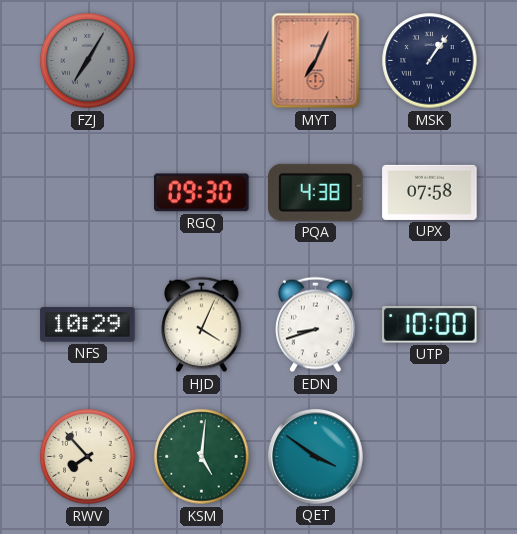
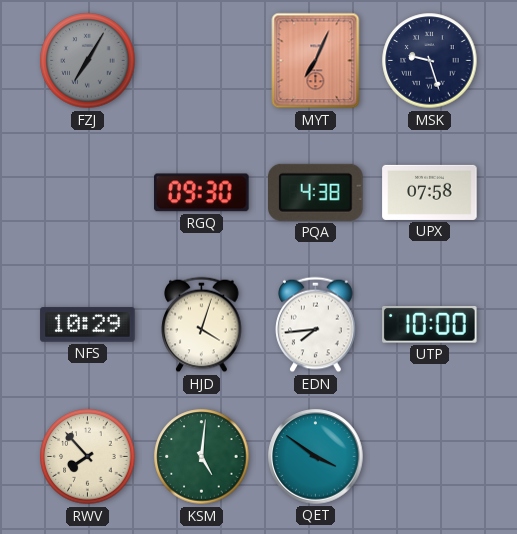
MSK: 1:06 -> 9:27 (430, 61)
HJD: 4:04 -> 4:03 (202, 325)
EDN: 8:42 -> 7:44 (316, 325)
